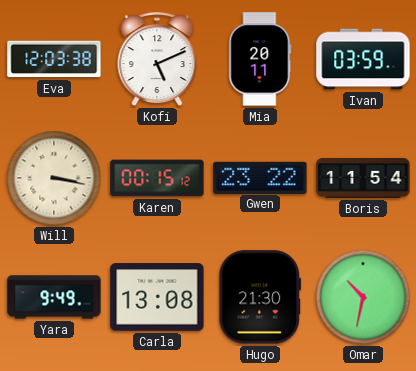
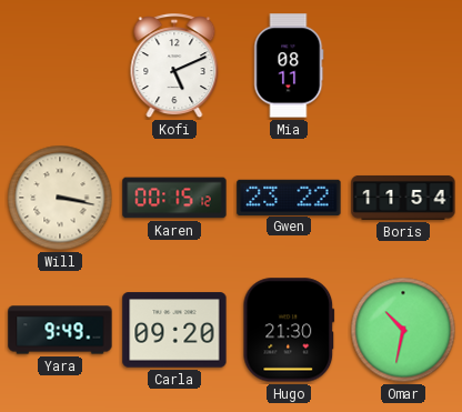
Eva: 12:03 -> none (54, 59)
Mia: 20:11 -> 08:11 (289, 66)
Ivan: 03:59 -> none (363, 59)
Carla: 13:08 -> 09:20 (174, 330)
